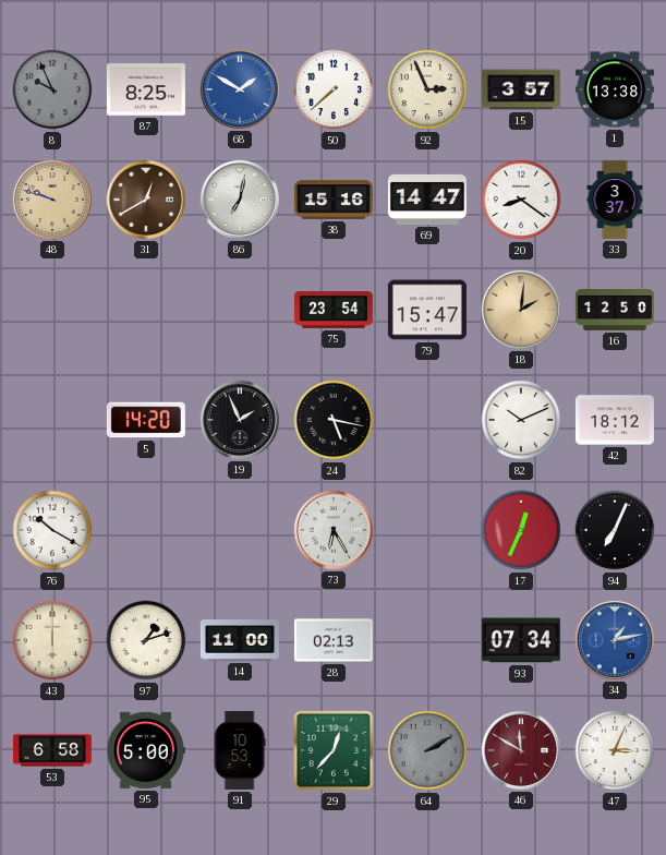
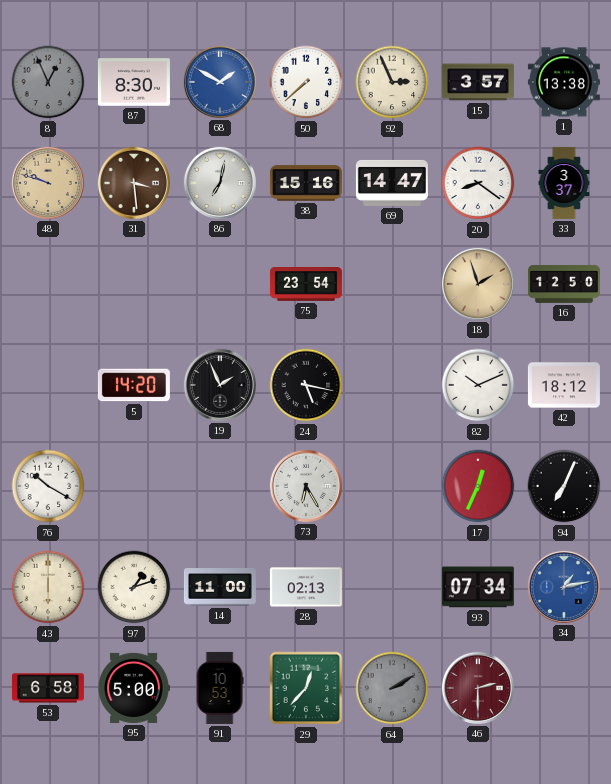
8: 9:56 -> 12:56 (48, 82)
87: 8:25 -> 8:30 (134, 82)
31: 12:40 -> 3:29 (134, 183)
79: 15:47 -> none (427, 310)
18: 2:01 -> 1:57 (478, 284)
46: 11:50 -> 2:30 (478, 688)
47: 3:04 -> none (615, 750)
